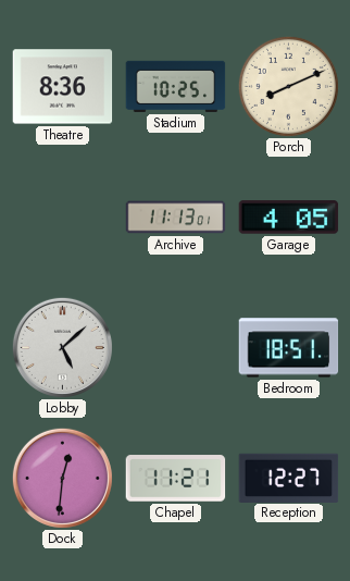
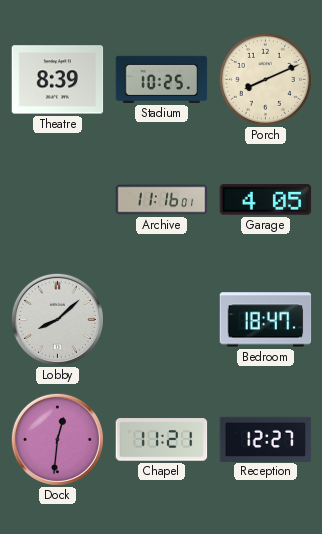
Theatre: 8:36 -> 8:39 (58, 80)
Archive: 11:13 -> 11:16 (162, 200)
Lobby: 5:08 -> 8:08 (57, 319)
Bedroom: 18:51 -> 18:47 (266, 320)
